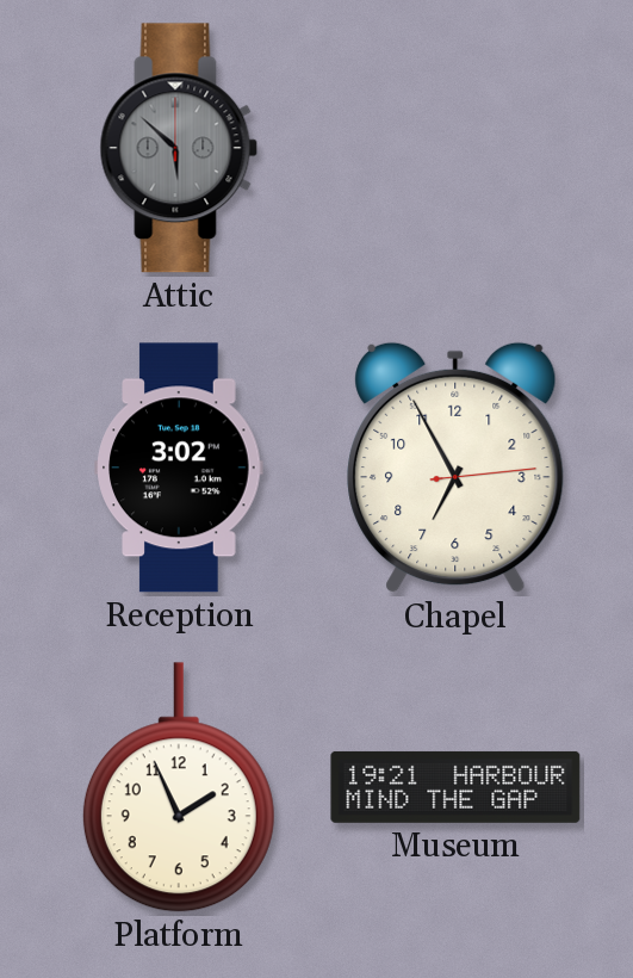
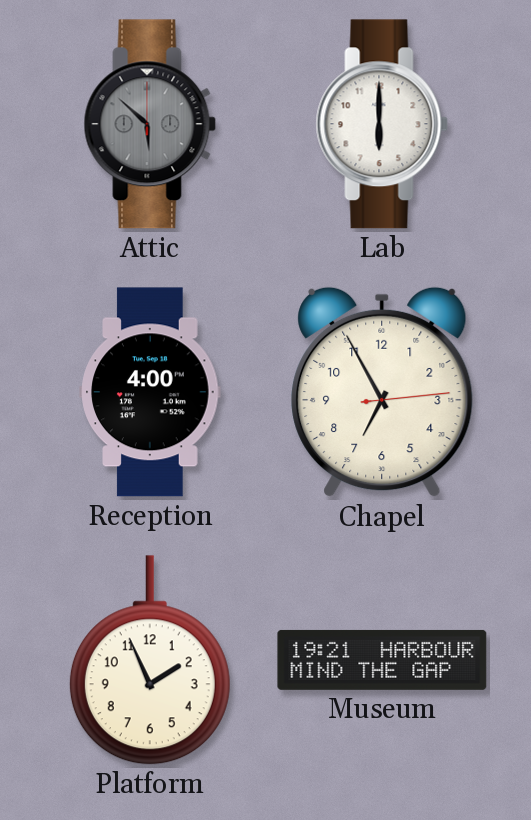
Lab: none -> 6:00 (382, 124)
Reception: 3:02 -> 4:00 (150, 392)
